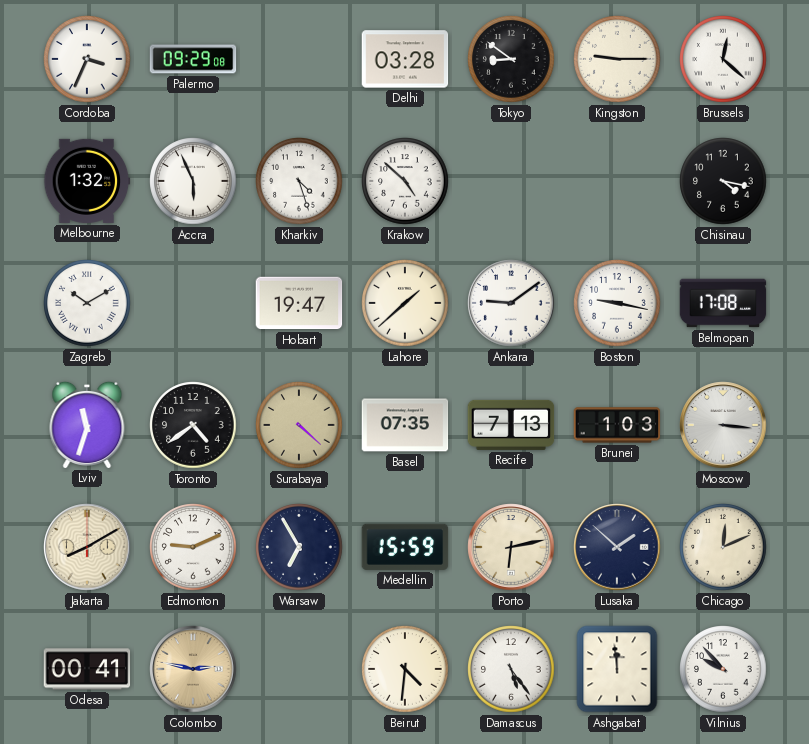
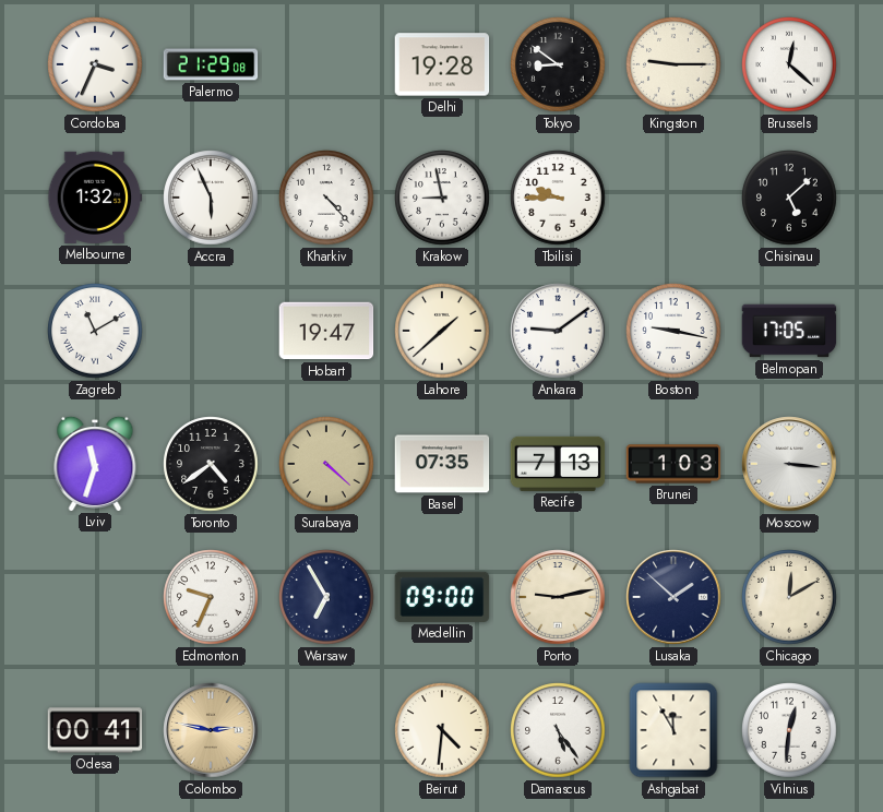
Palermo: 09:29 -> 21:29 (211, 64)
Delhi: 03:28 -> 19:28 (442, 64)
Kharkiv: 4:27 -> 4:23 (326, 198)
Krakow: 4:52 -> 8:58 (442, 198)
Tbilisi: none -> 9:45 (558, 198)
Chisinau: 4:17 -> 5:08 (789, 198)
Zagreb: 10:10 -> 11:10 (95, 331)
Belmopan: 17:08 -> 17:05 (789, 331)
Jakarta: 8:10 -> none (87, 547)
Edmonton: 9:11 -> 9:34 (211, 597)
Medellin: 15:59 -> 09:00 (442, 597)
Porto: 6:13 -> 9:13 (558, 597)
Chicago: 12:11 -> 12:10 (789, 597)
Ashgabat: 11:59 -> 11:55 (673, 730)
Vilnius: 9:53 -> 12:31 (789, 730)
